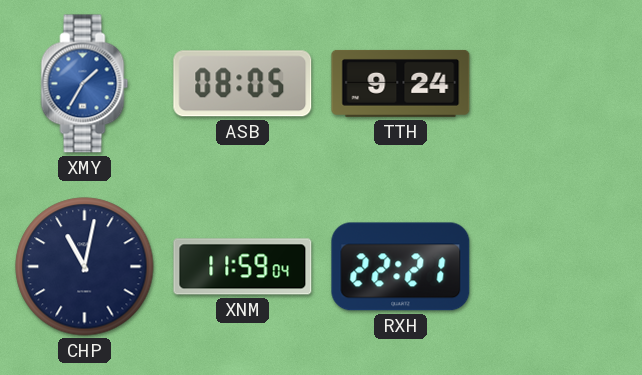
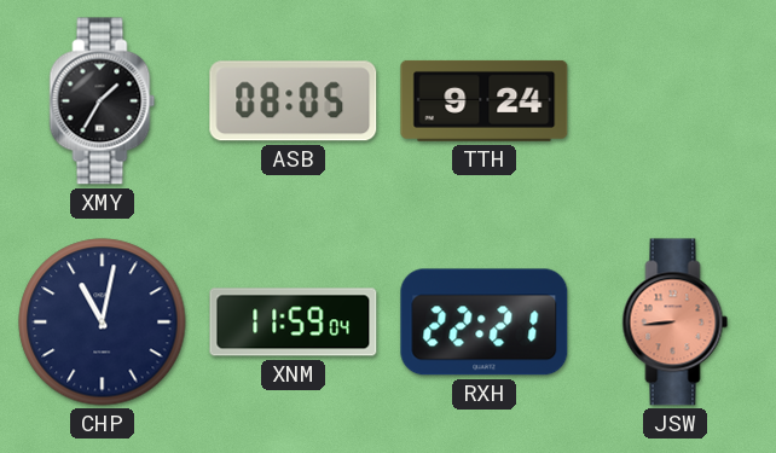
XMY dial: blue -> black (103, 101)
JSW: none -> 8:44 (676, 323)
